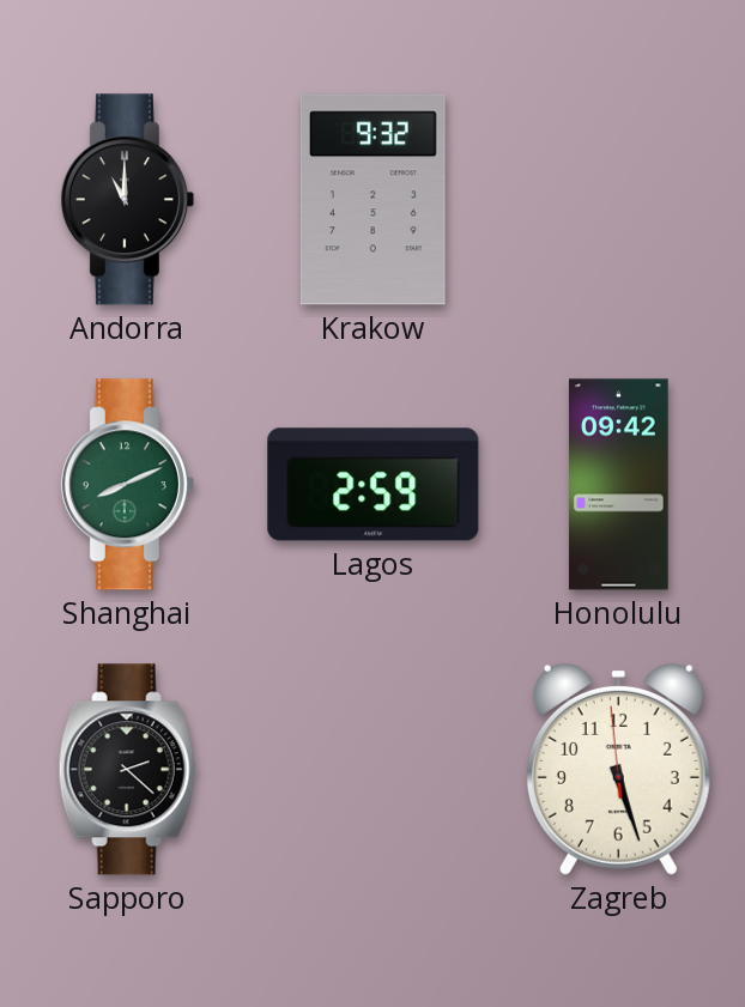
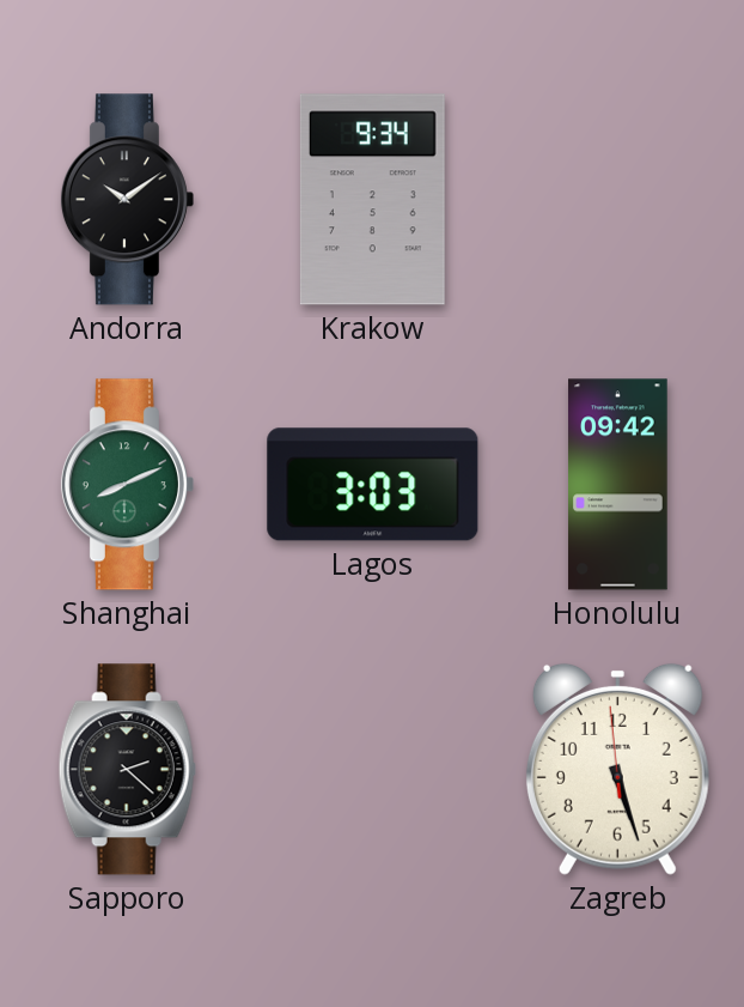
Andorra: 11:00 -> 10:09 (127, 200)
Krakow: 9:32 -> 9:34 (372, 200)
Lagos: 2:59 -> 3:03 (373, 485)
